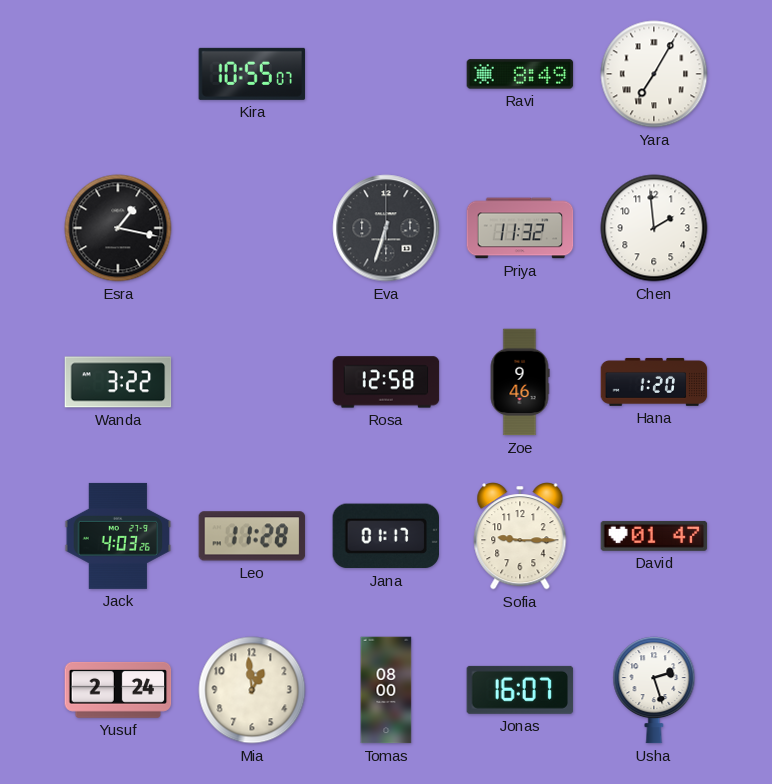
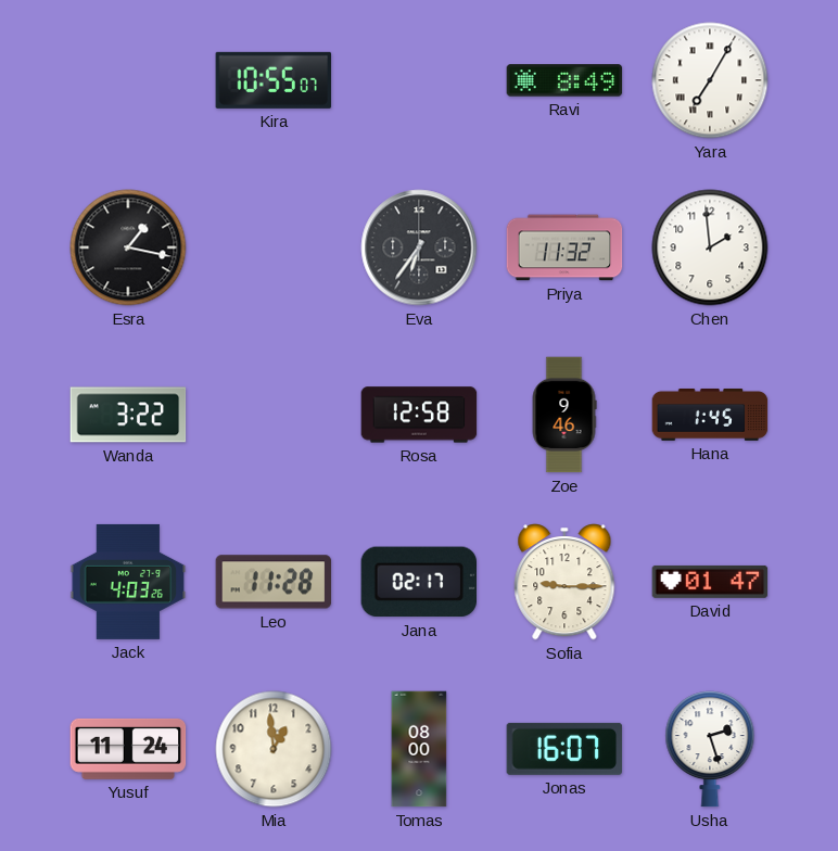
Eva: 6:33 -> 6:36 (419, 247)
Hana: 1:20 -> 1:45 (710, 415)
Jana: 01:17 -> 02:17 (418, 582)
Yusuf: 2:24 -> 11:24 (128, 749)
